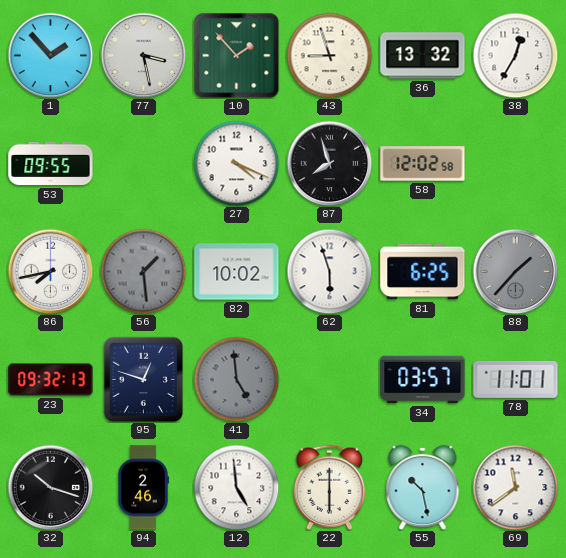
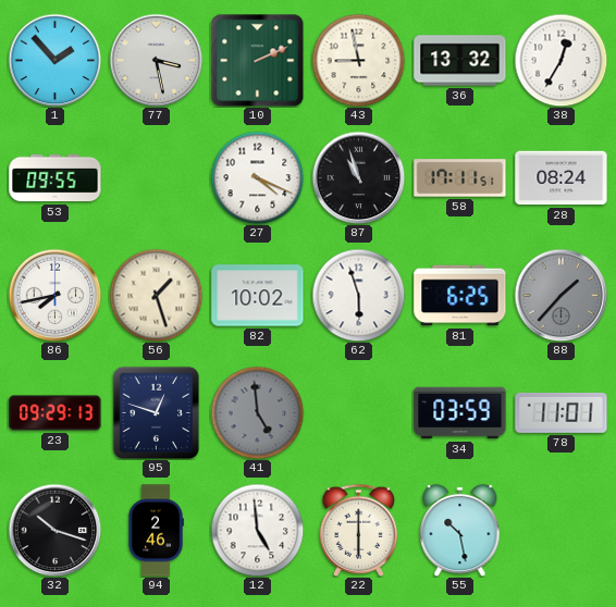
10: 1:53 -> 2:11 (257, 60)
43: 8:57 -> 8:58 (358, 60)
87: 7:57 -> 10:57 (358, 177)
58: 12:02 -> 17:11 (460, 178)
28: none -> 08:24 (562, 178)
56: 1:29 -> 1:27 (156, 295)
56 dial: grey -> cream (156, 295)
23: 09:32 -> 09:29 (56, 413)
34: 03:57 -> 03:59 (460, 413)
69: 11:39 -> none (515, 487)
